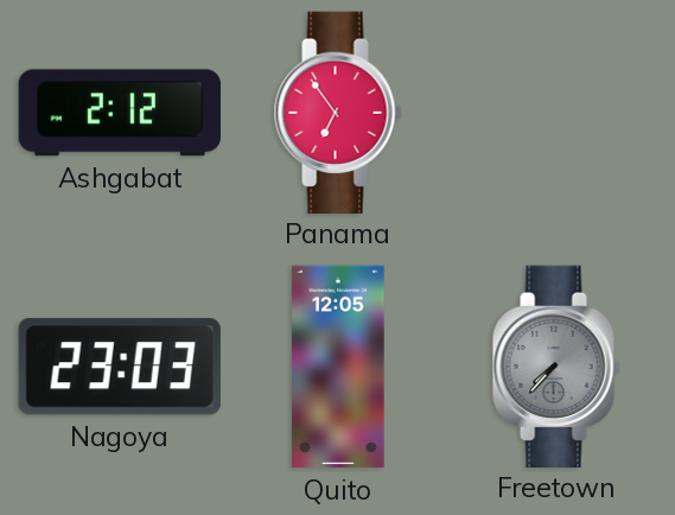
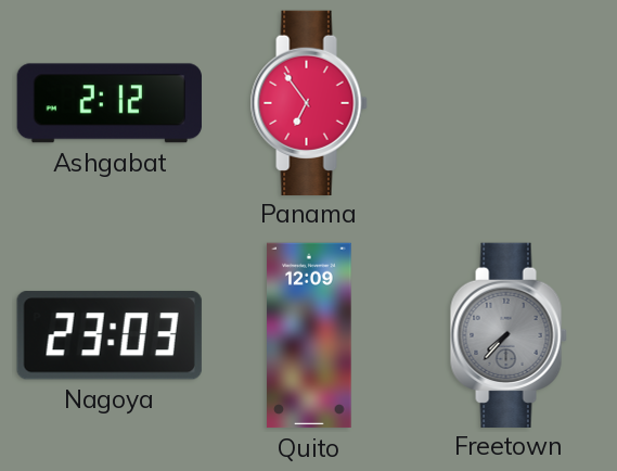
Quito: 12:05 -> 12:09 (309, 335)
